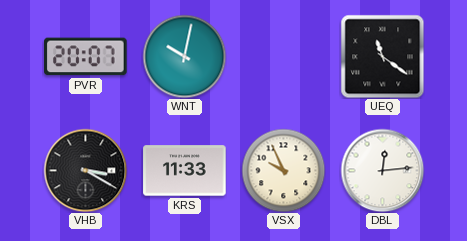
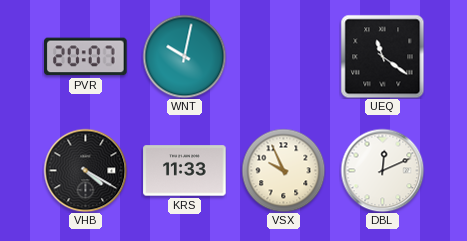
VHB: 3:20 -> 4:20 (85, 170)
DBL: 12:14 -> 12:11 (382, 170)
